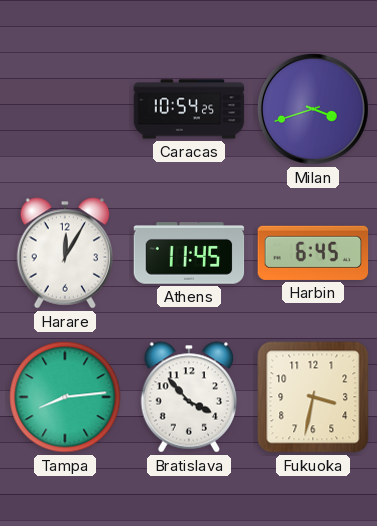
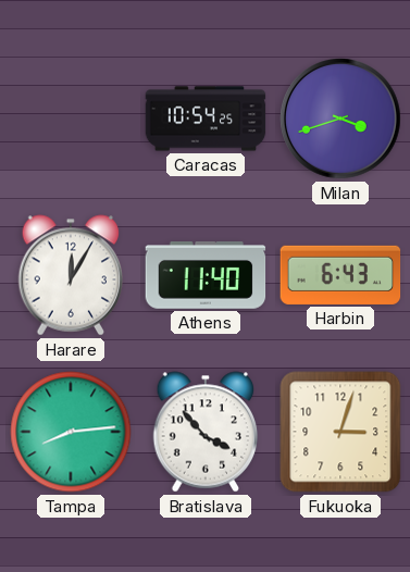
Athens: 11:45 -> 11:40 (206, 276)
Harbin: 6:45 -> 6:43 (340, 275)
Fukuoka: 3:32 -> 3:03 (340, 432)
